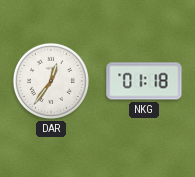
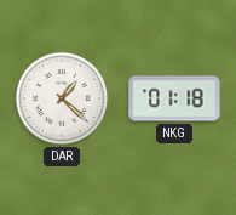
DAR: 12:36 -> 1:22 (62, 98)
